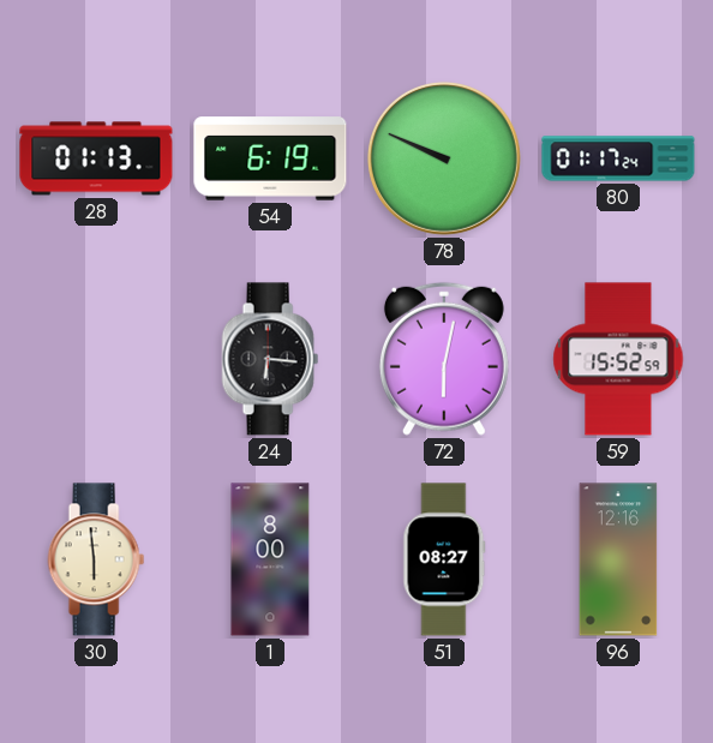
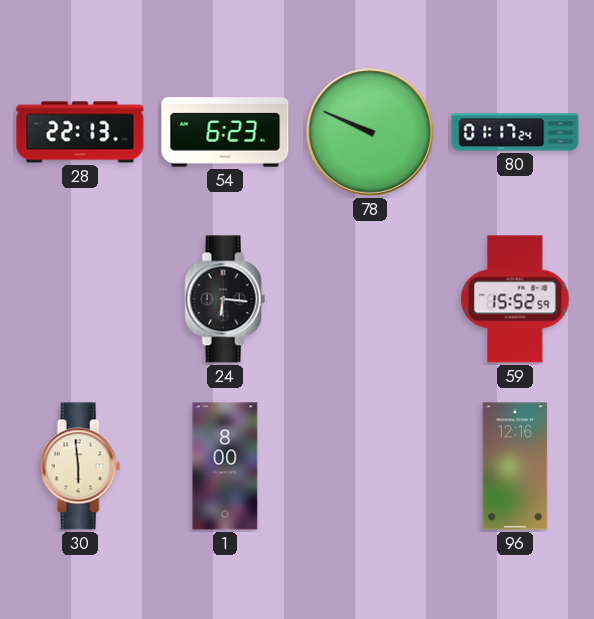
28: 01:13 -> 22:13 (80, 132)
54: 6:19 -> 6:23 (225, 132)
72: 6:02 -> none (444, 359)
51: 08:27 -> none (444, 559)
